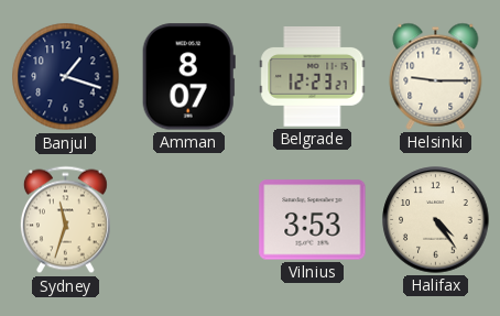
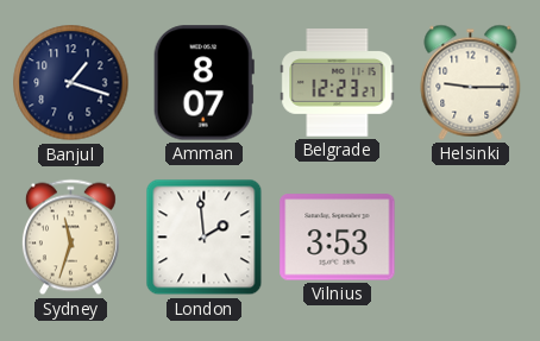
London: none -> 1:59 (205, 238)
Halifax: 4:24 -> none (436, 220)
